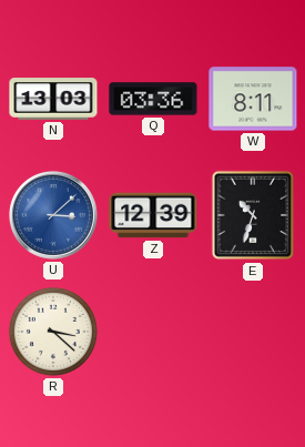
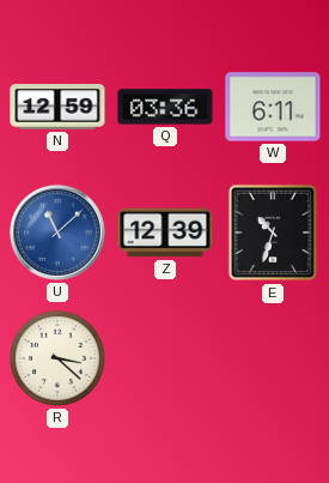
N: 13:03 -> 12:59 (57, 107)
W: 8:11 -> 6:11 (273, 107)
U: 3:08 -> 11:08 (57, 233)
